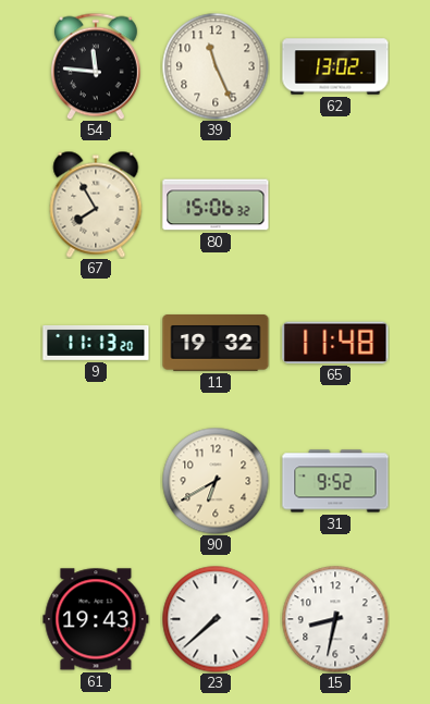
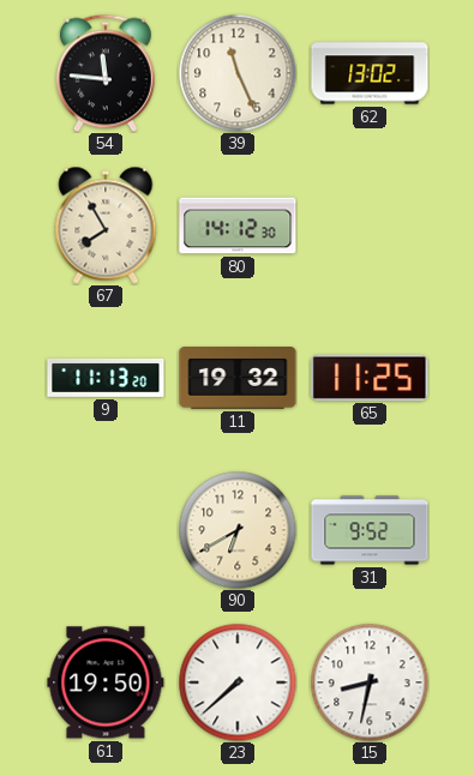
80: 15:06 -> 14:12 (238, 225)
65: 11:48 -> 11:25 (370, 378)
61: 19:43 -> 19:50 (106, 682)
